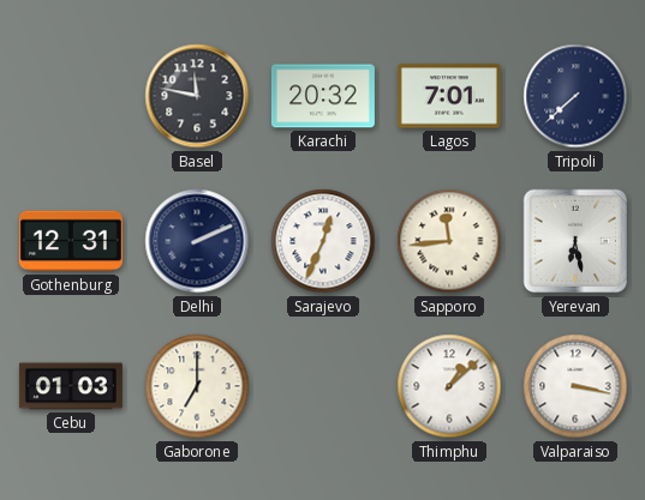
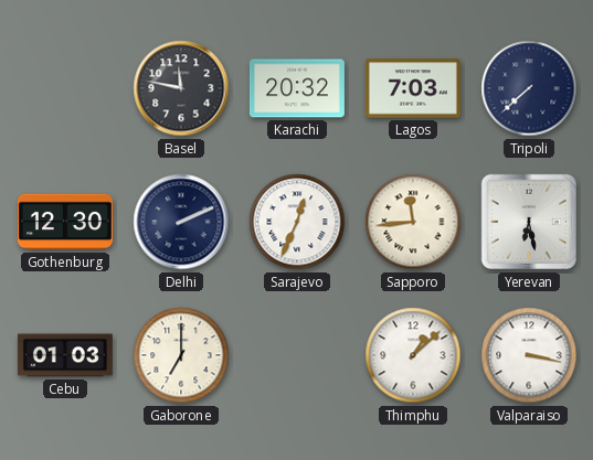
Lagos: 7:01 -> 7:03 (413, 88)
Gothenburg: 12:31 -> 12:30 (65, 222)
